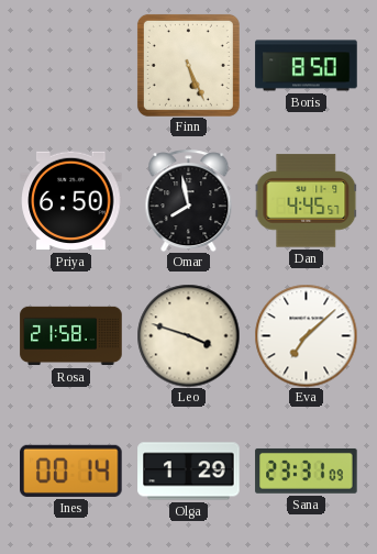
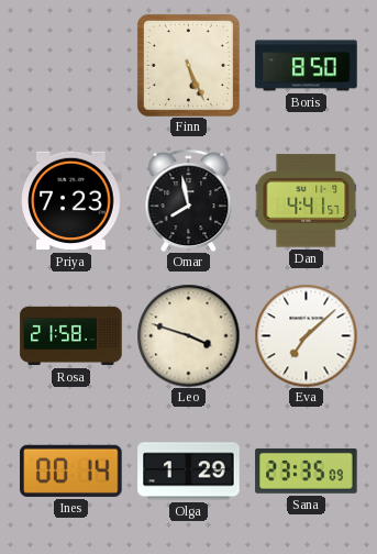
Priya: 6:50 -> 7:23 (71, 201)
Dan: 4:45 -> 4:41 (306, 201)
Sana: 23:31 -> 23:35 (307, 470)
